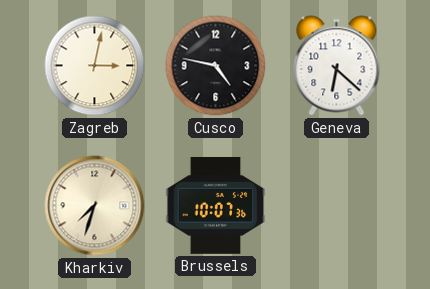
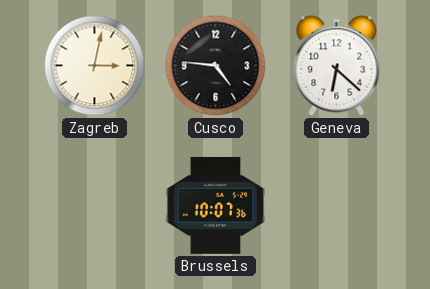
Cusco: 4:47 -> 4:46 (216, 66)
Kharkiv: 7:33 -> none (95, 206)
